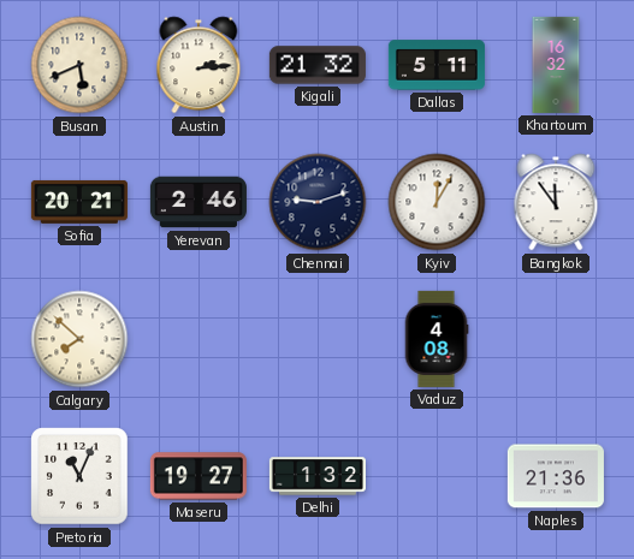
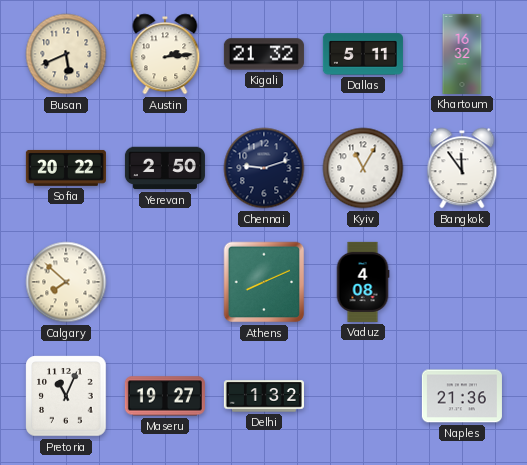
Sofia: 20:21 -> 20:22 (66, 168)
Yerevan: 2:46 -> 2:50 (165, 168)
Kyiv: 12:05 -> 11:05 (363, 168)
Athens: none -> 8:11 (264, 282)
